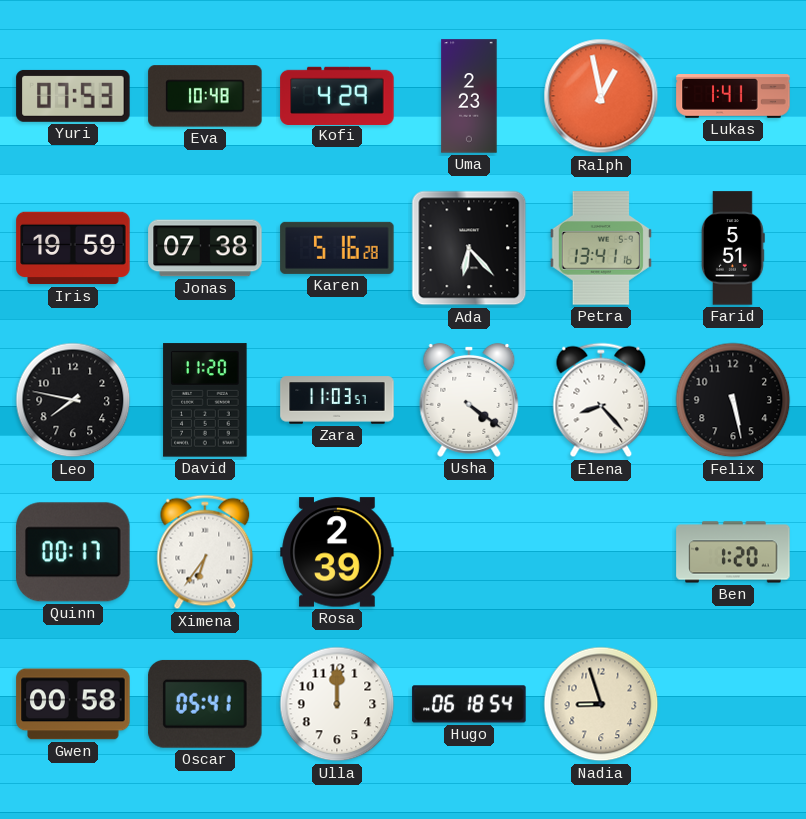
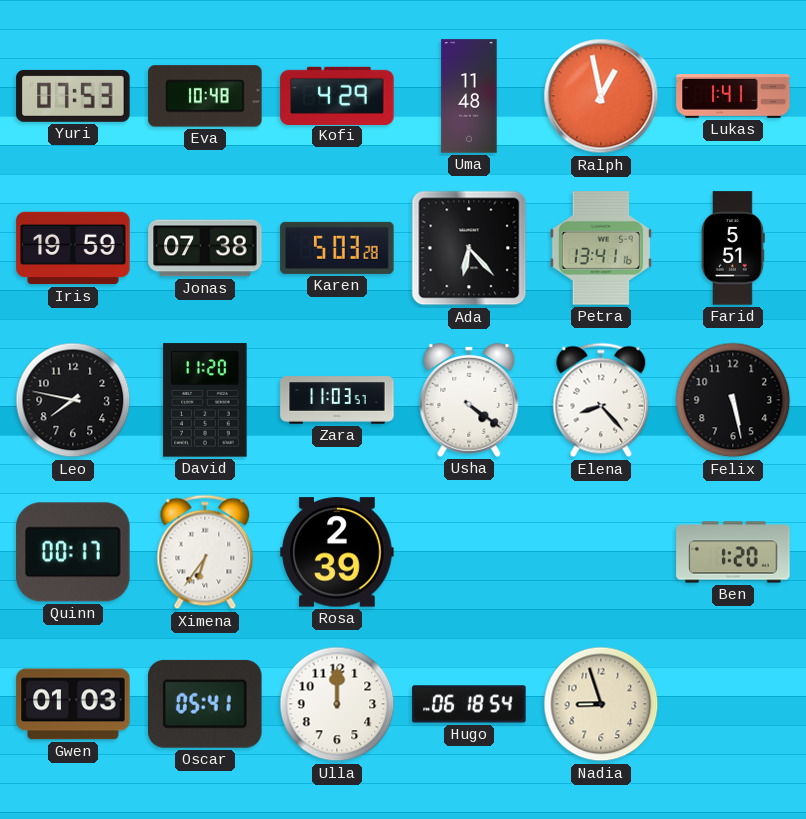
Uma: 2:23 -> 11:48 (469, 96)
Karen: 5:16 -> 5:03 (337, 248)
Gwen: 00:58 -> 01:03 (73, 704)
